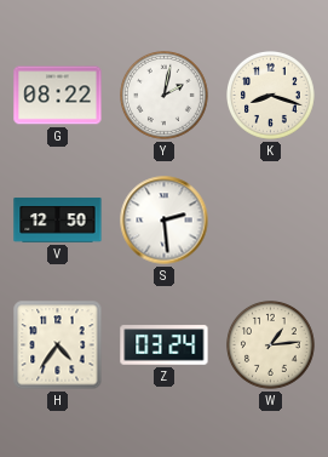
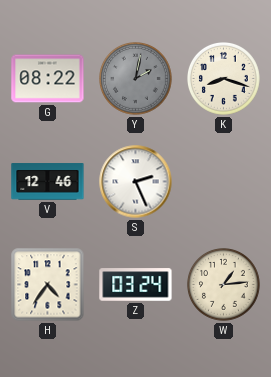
Y dial: white -> grey (136, 79)
V: 12:50 -> 12:46 (48, 182)
S: 2:29 -> 2:26 (136, 182)
